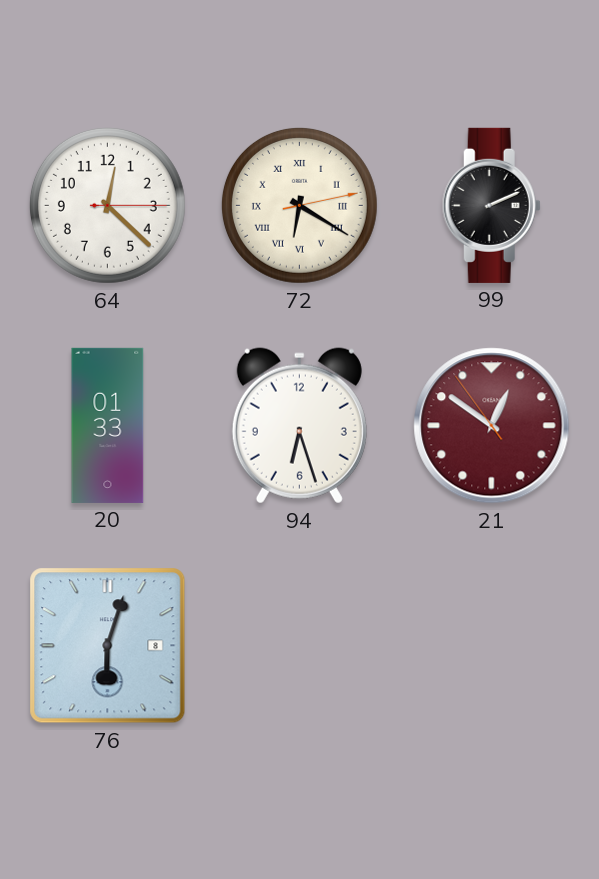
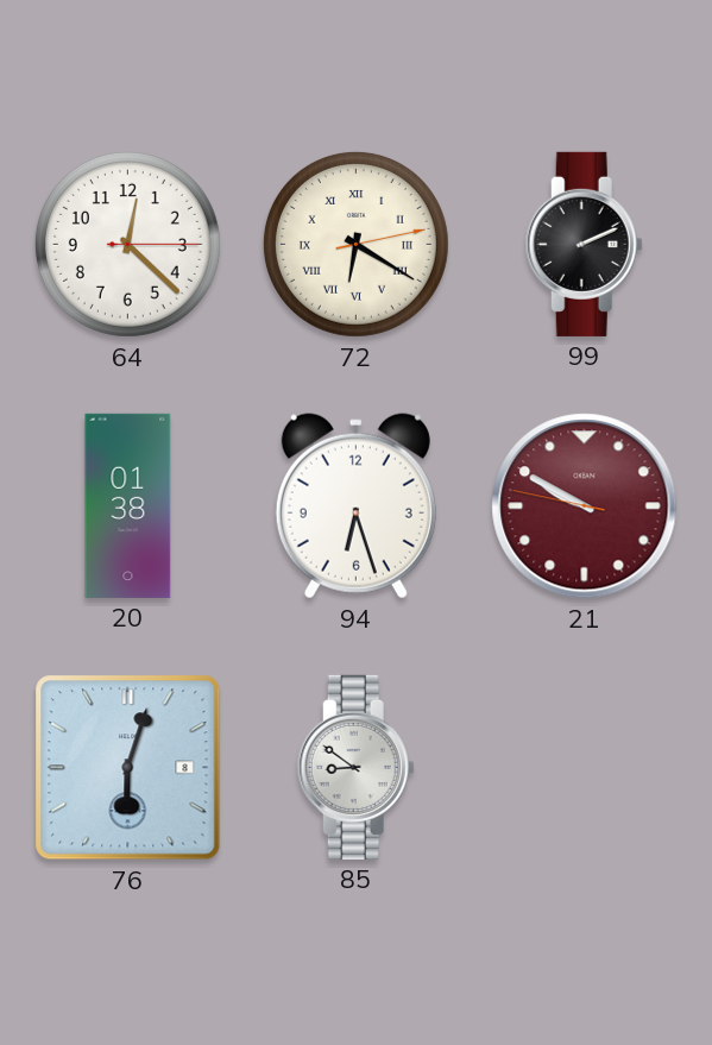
20: 01:33 -> 01:38 (128, 505)
21: 12:50 -> 9:49 (585, 506)
85: none -> 8:51 (355, 767)
